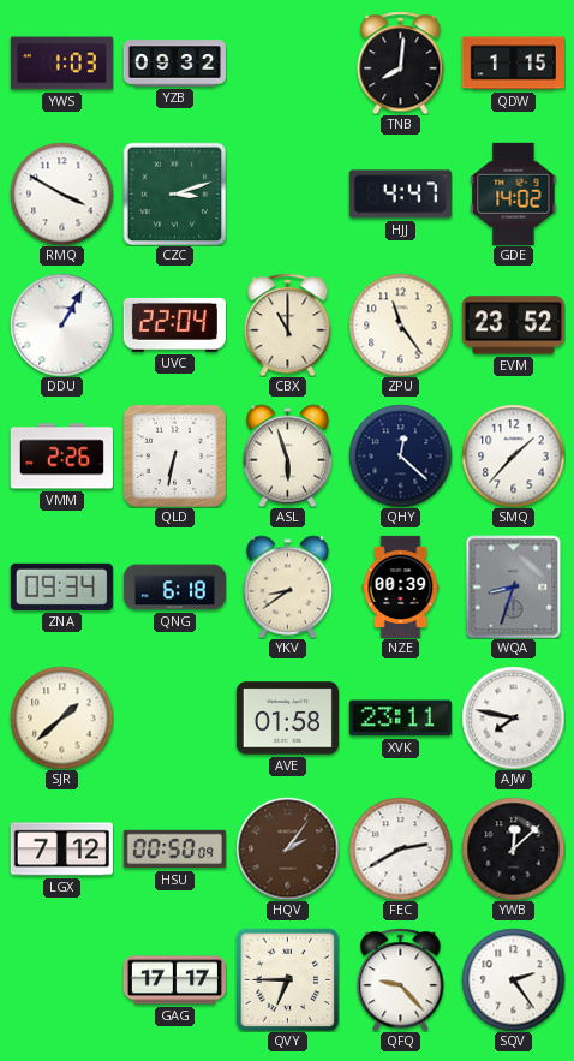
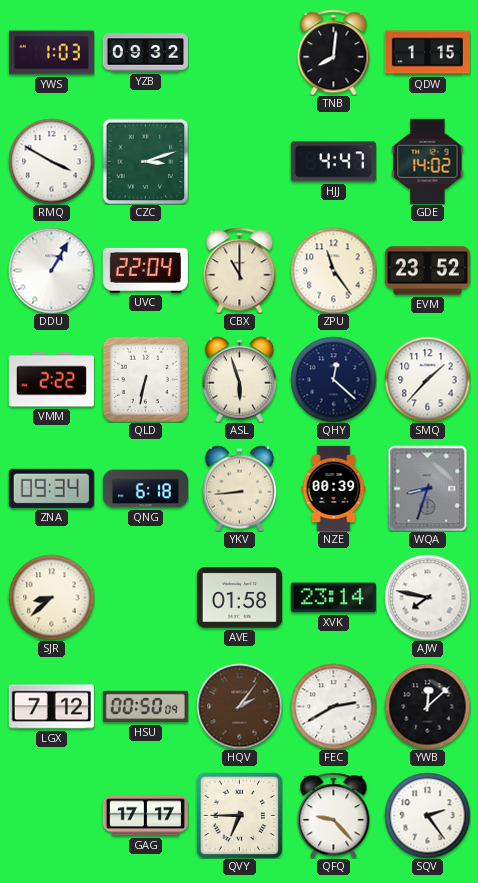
VMM: 2:26 -> 2:22 (51, 380)
YKV: 8:39 -> 8:44 (240, 488)
SJR: 1:38 -> 8:38 (51, 597)
XVK: 23:11 -> 23:14 (333, 598)
